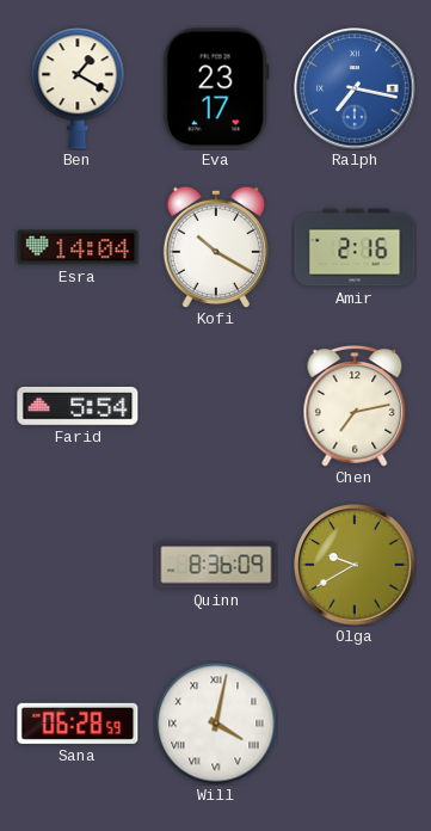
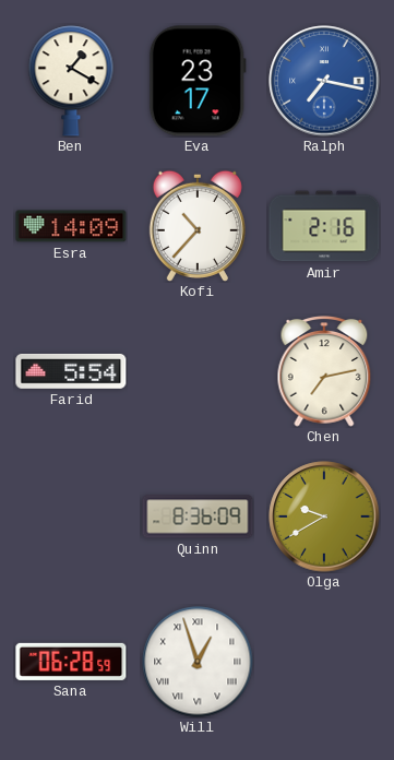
Esra: 14:04 -> 14:09 (71, 226)
Kofi: 10:20 -> 10:37 (198, 226)
Will: 4:02 -> 12:57 (198, 662)
